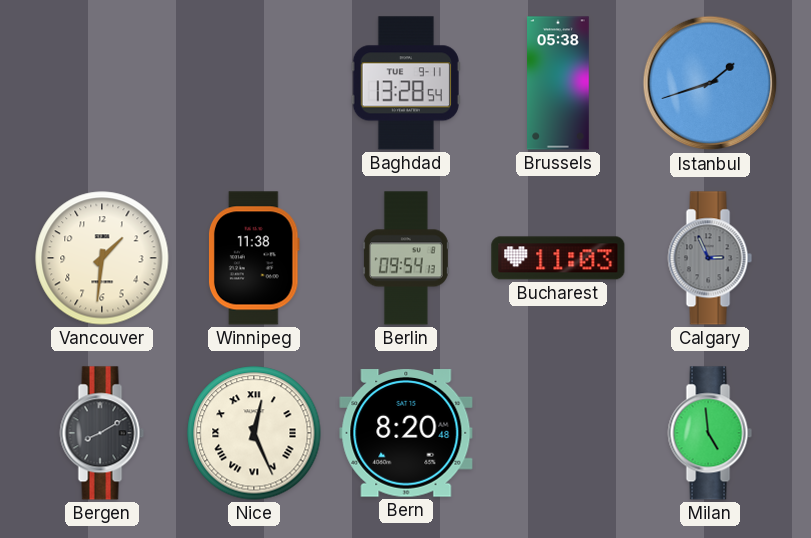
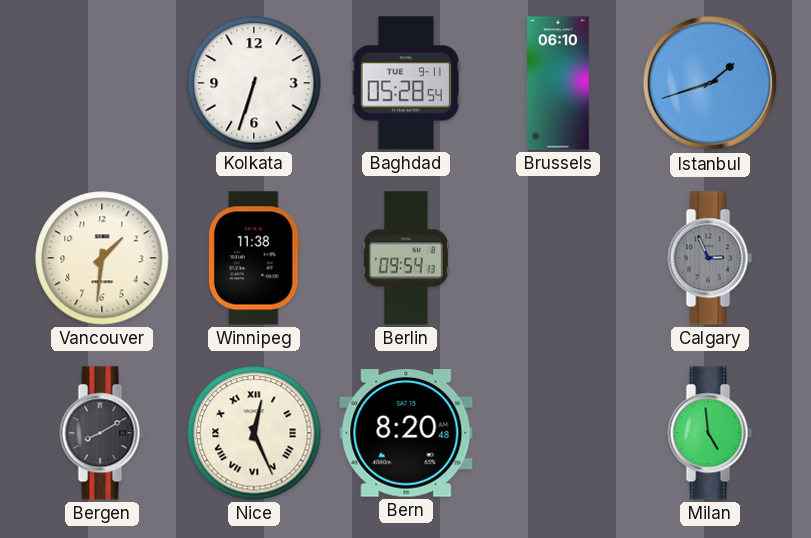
Kolkata: none -> 6:33 (254, 83)
Baghdad: 13:28 -> 05:28 (406, 83)
Brussels: 05:38 -> 06:10 (558, 83)
Bucharest: 11:03 -> none (558, 258)
